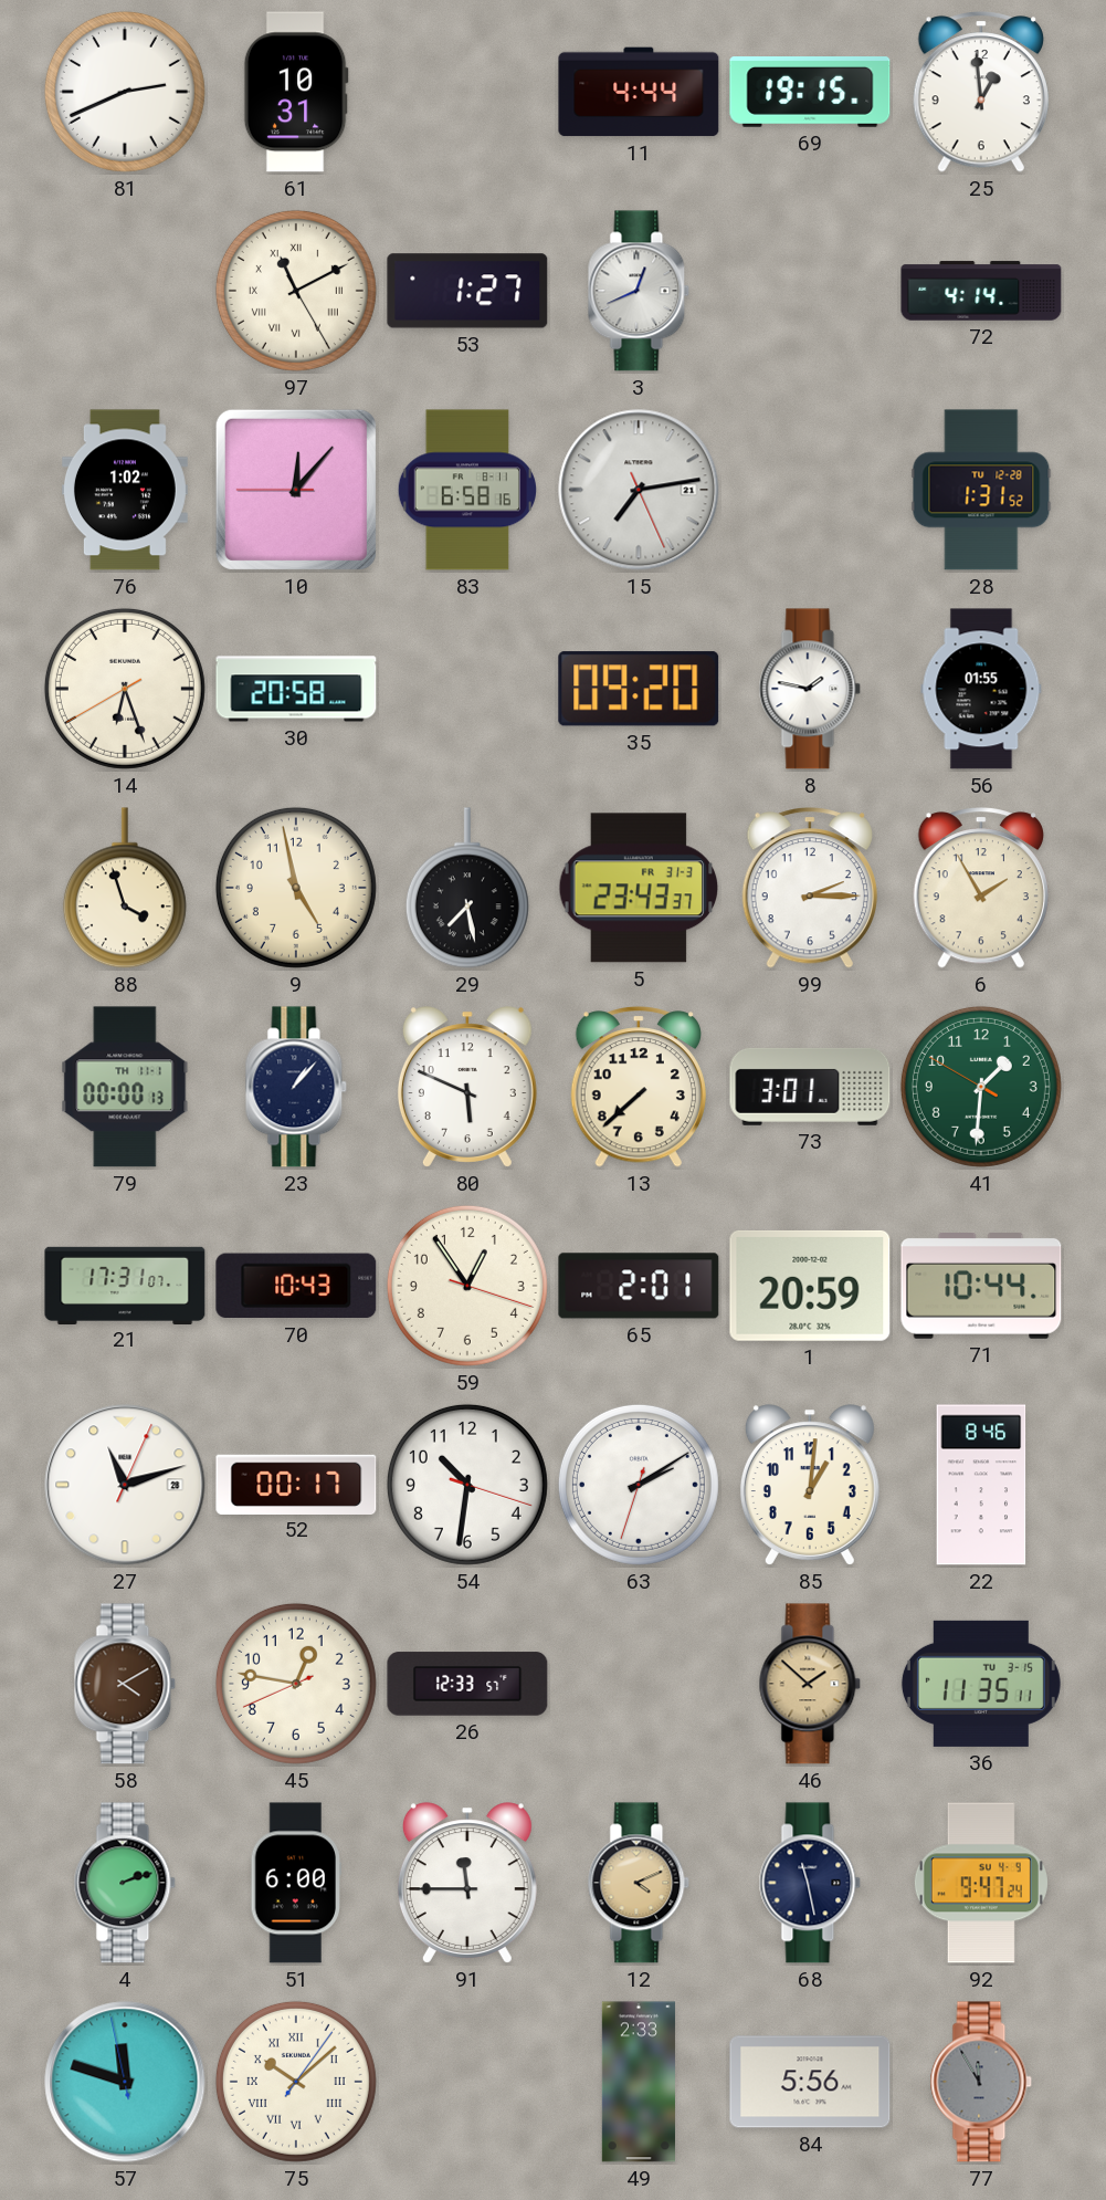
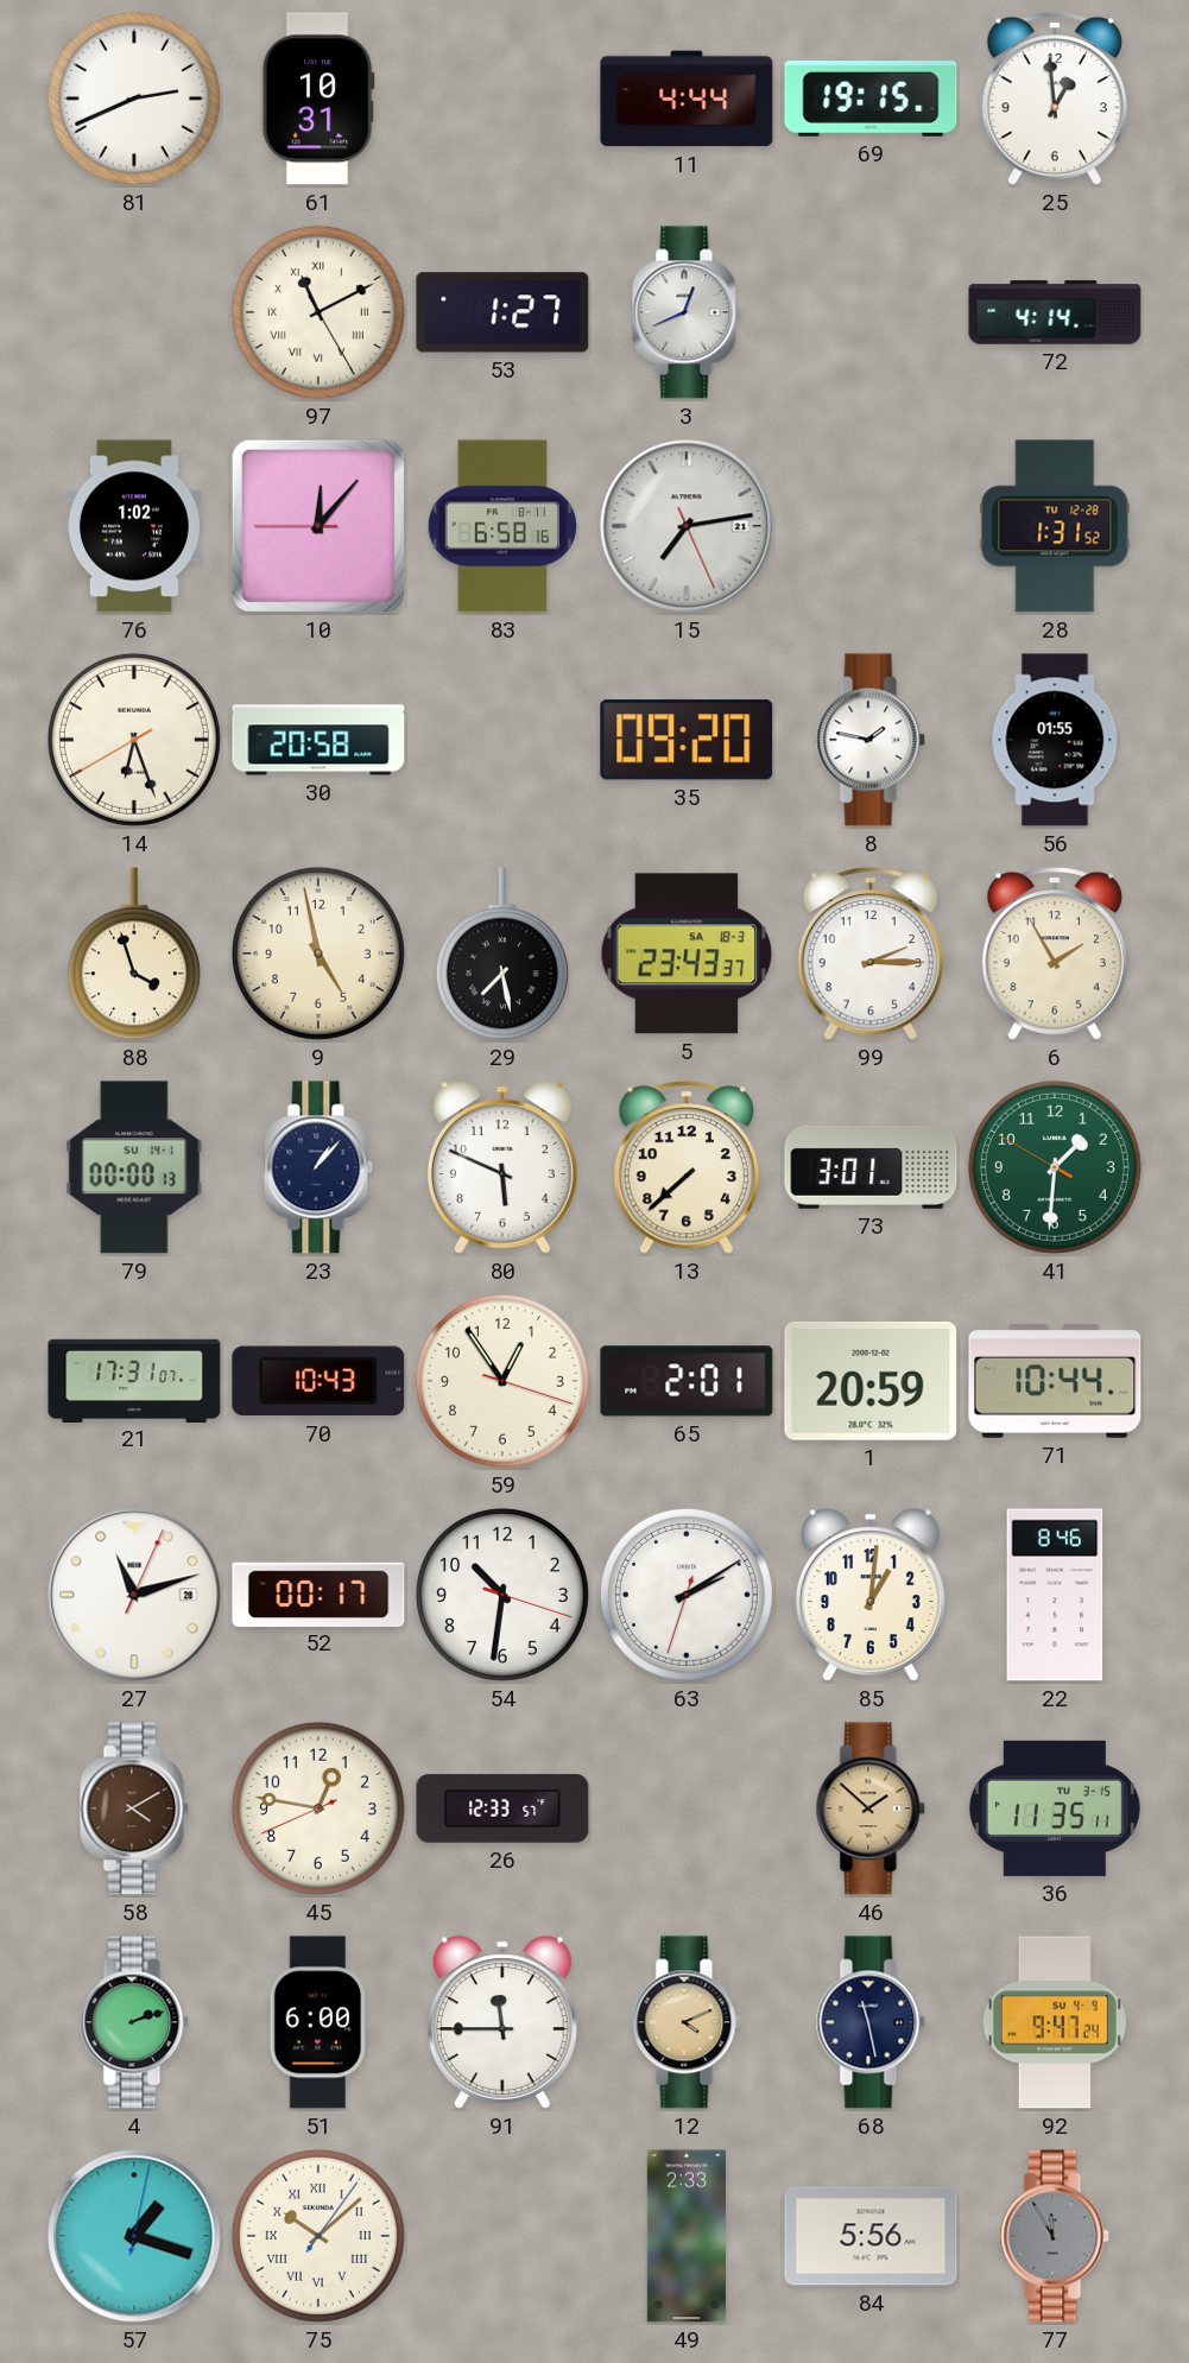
5 date: FR 31-3 -> SA 18-3 (687, 954)
79 date: TH 11-1 -> SU 14-1 (134, 1167)
57: 11:47 -> 1:18 (134, 2236)
